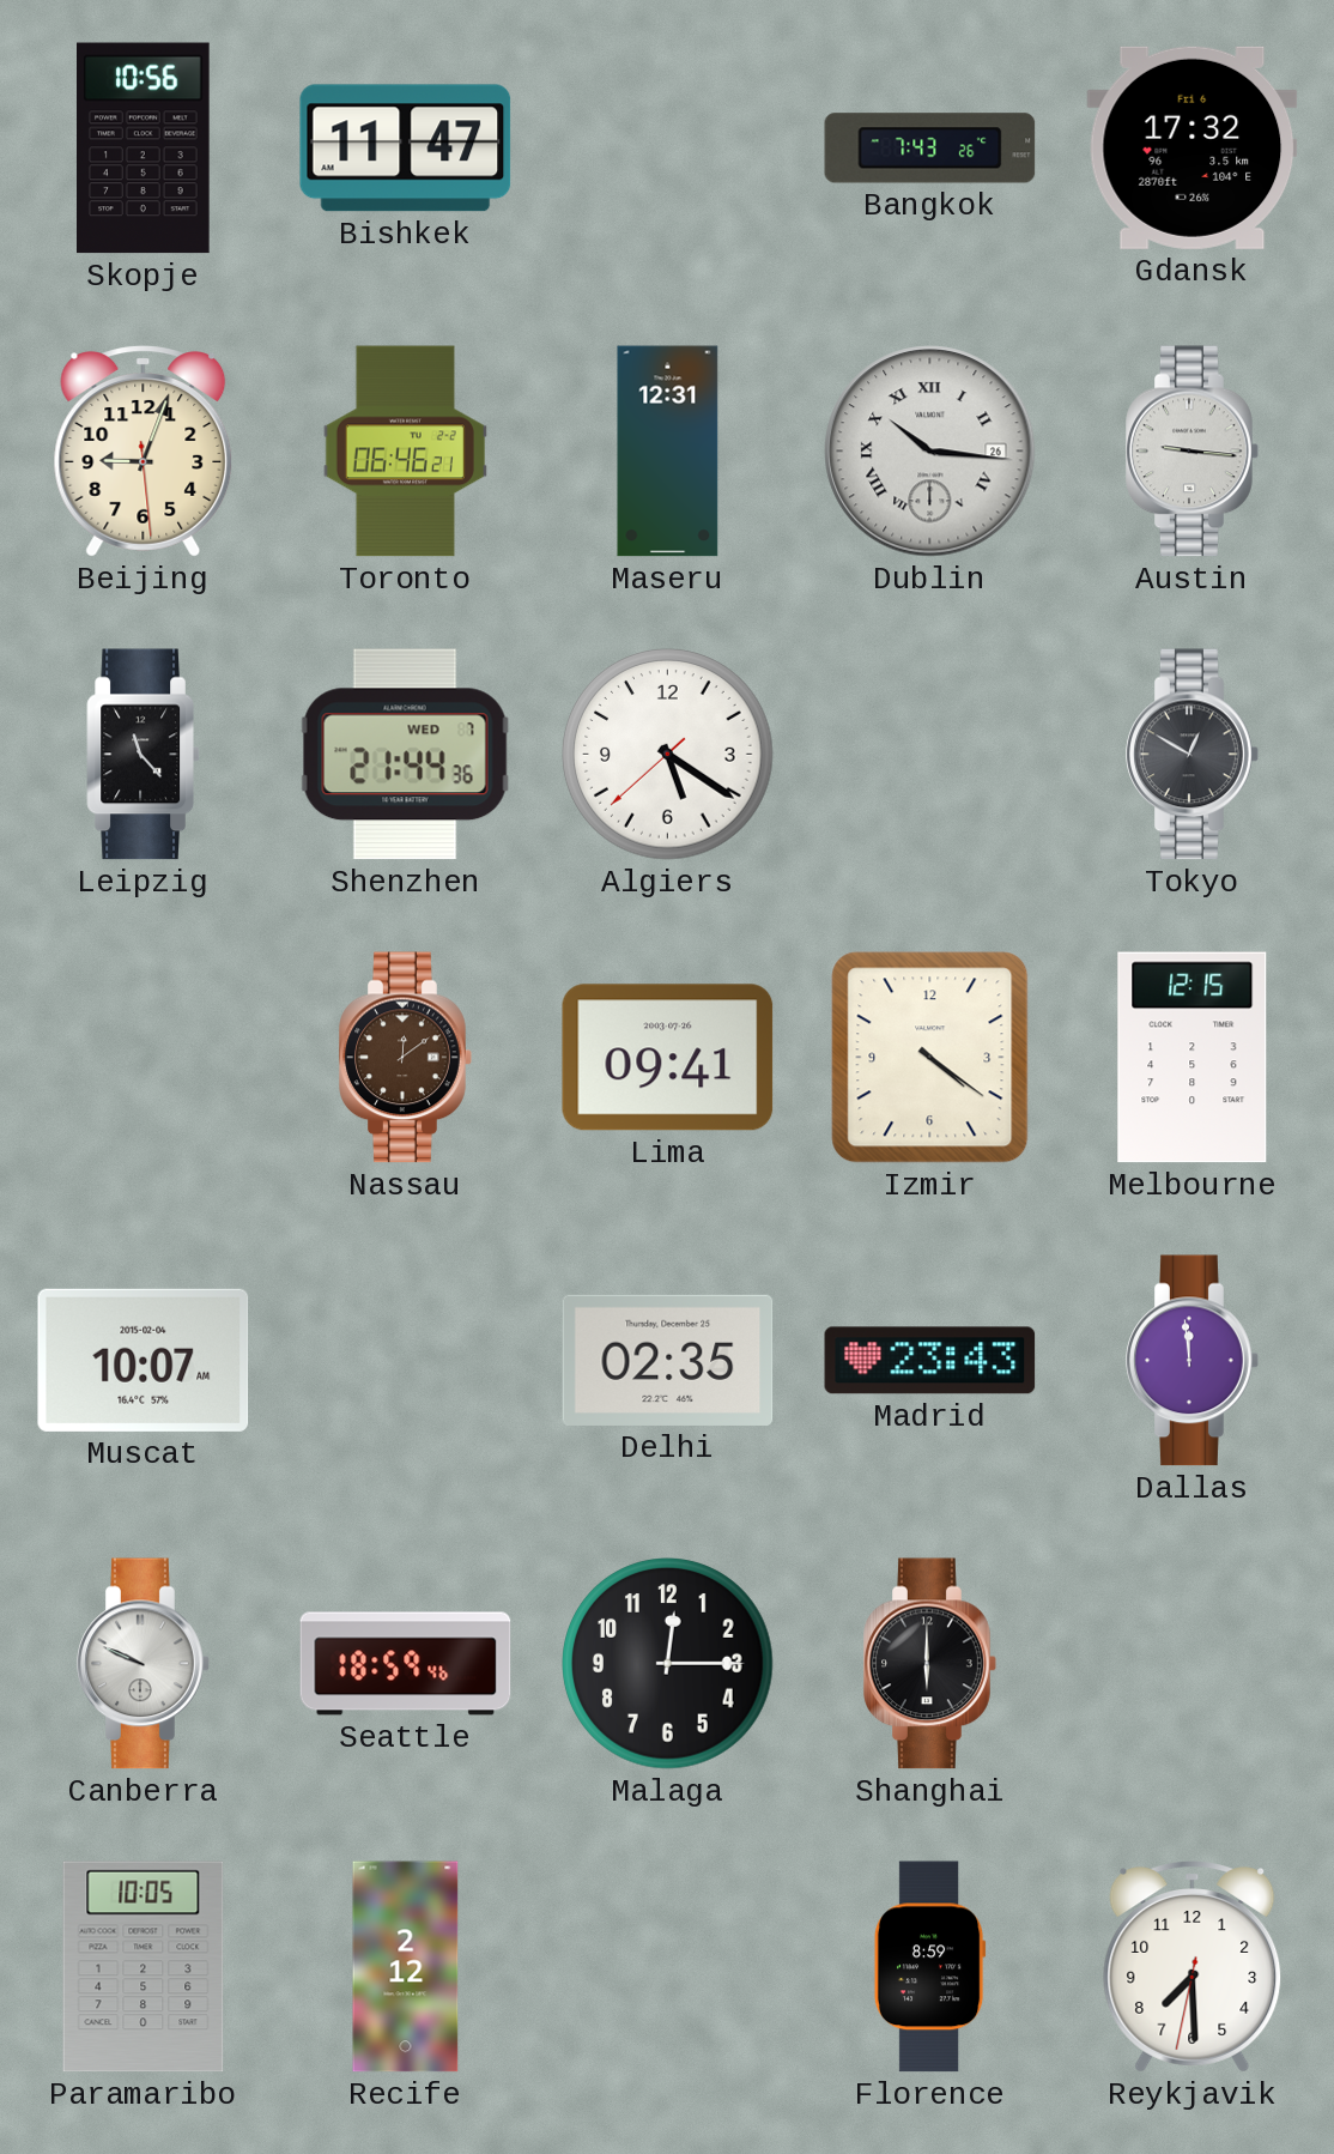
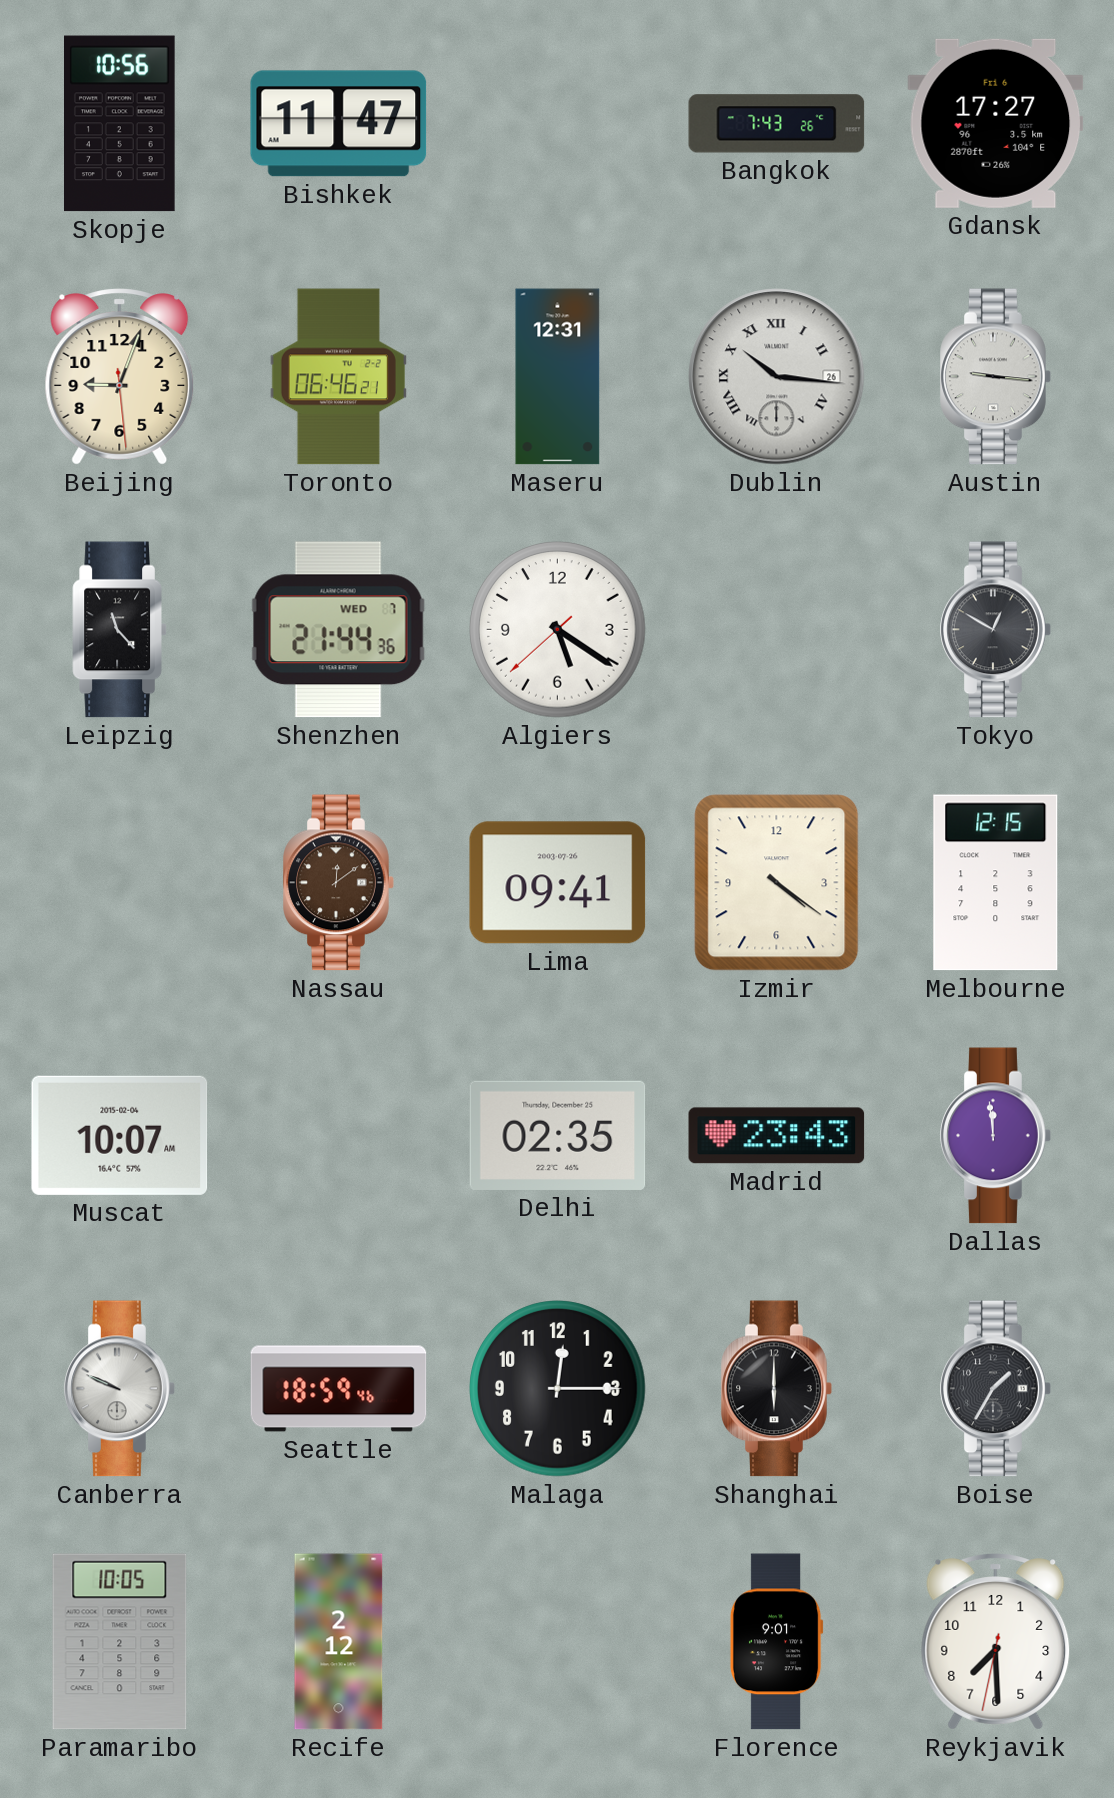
Gdansk: 17:32 -> 17:27 (996, 123)
Boise: none -> 1:35 (996, 1389)
Florence: 8:59 -> 9:01 (776, 1642)
